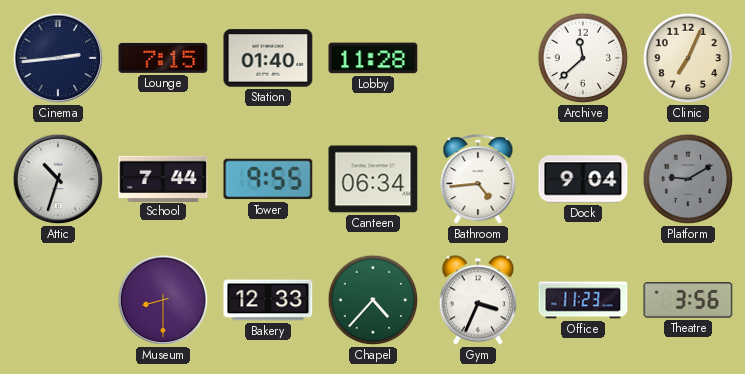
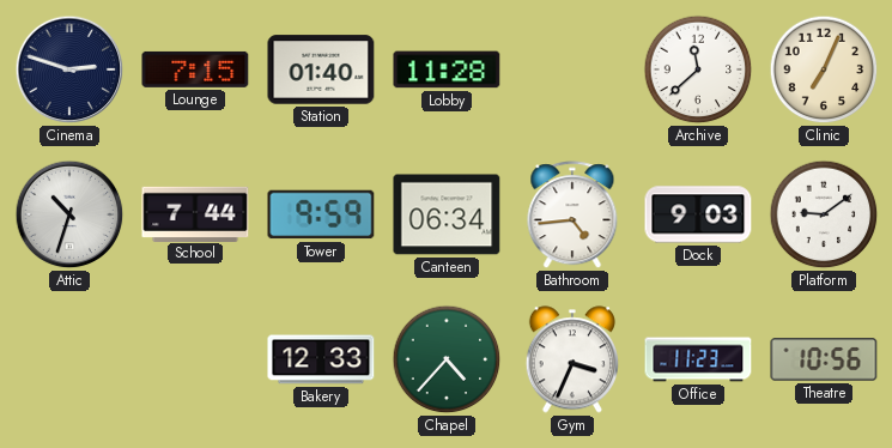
Cinema: 2:44 -> 2:48 (69, 69)
Tower: 9:55 -> 9:59 (321, 214)
Dock: 9:04 -> 9:03 (698, 214)
Platform: 9:10 -> 9:09 (824, 214)
Platform dial: grey -> white (824, 214)
Museum: 8:30 -> none (163, 300)
Theatre: 3:56 -> 10:56 (824, 359)
